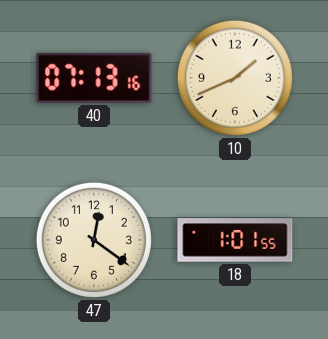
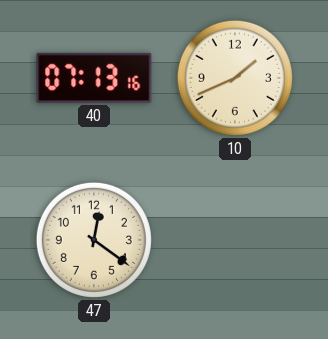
18: 1:01 -> none (235, 240)
